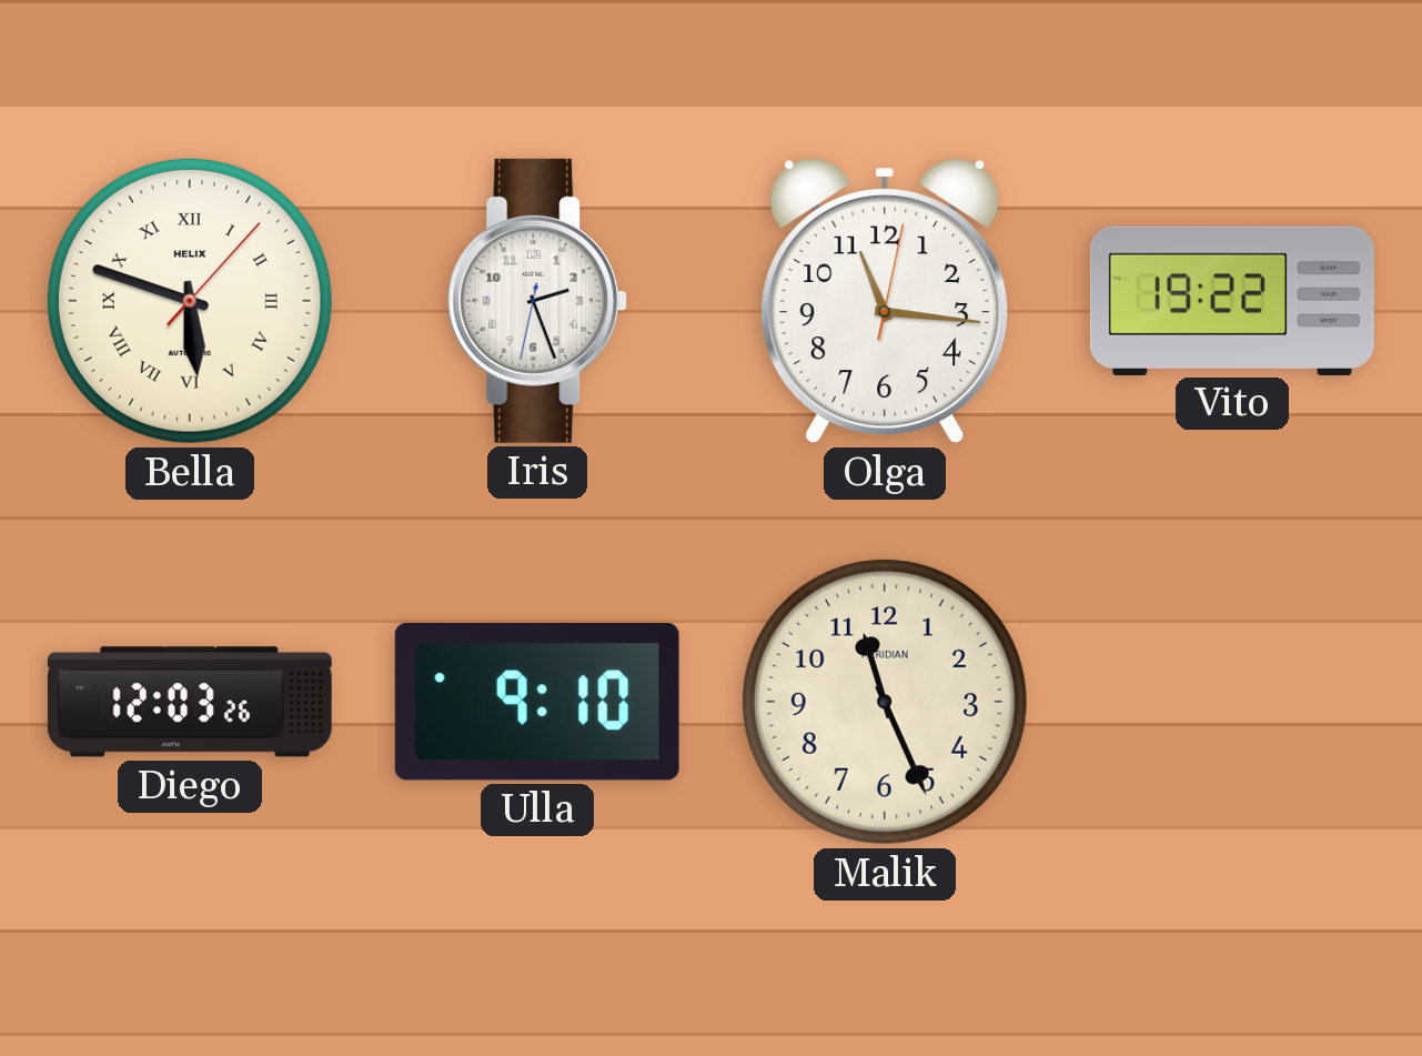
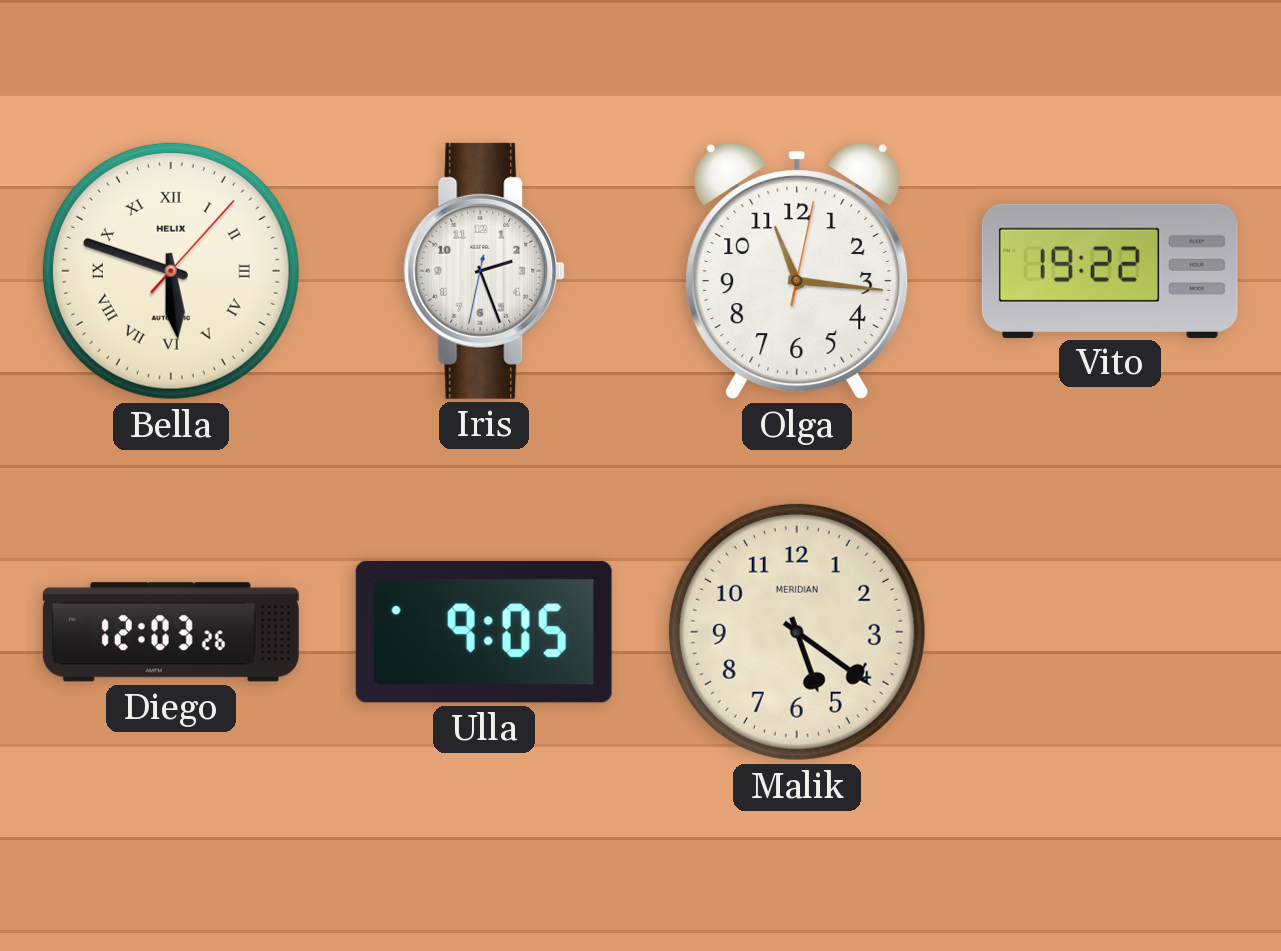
Ulla: 9:10 -> 9:05 (484, 632)
Malik: 11:26 -> 5:21 (797, 632)
